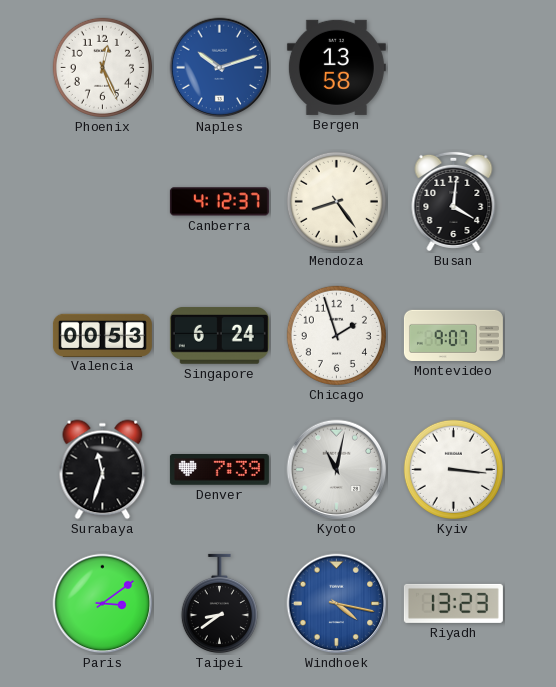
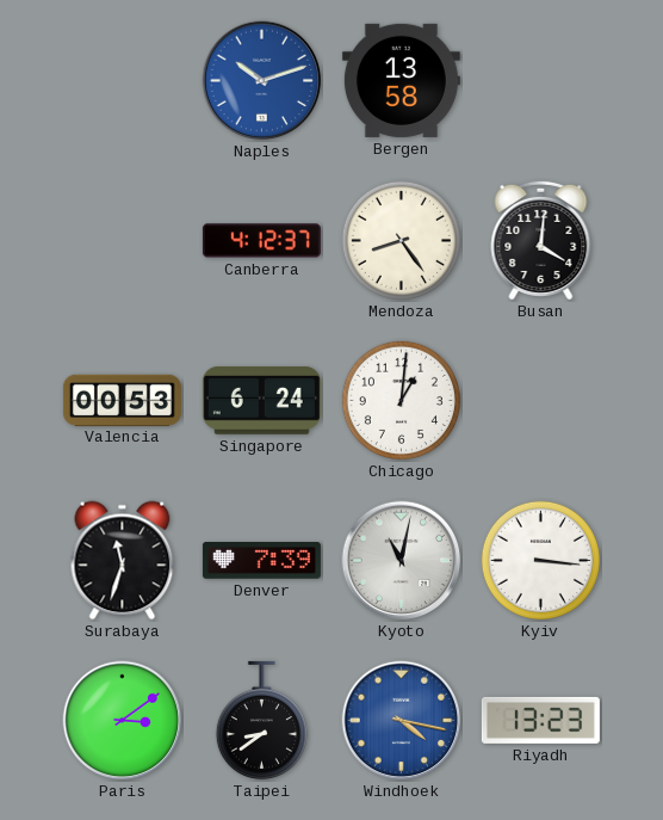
Phoenix: 12:26 -> none (102, 67)
Chicago: 1:57 -> 1:01 (401, 400)
Montevideo: 9:07 -> none (453, 335)
